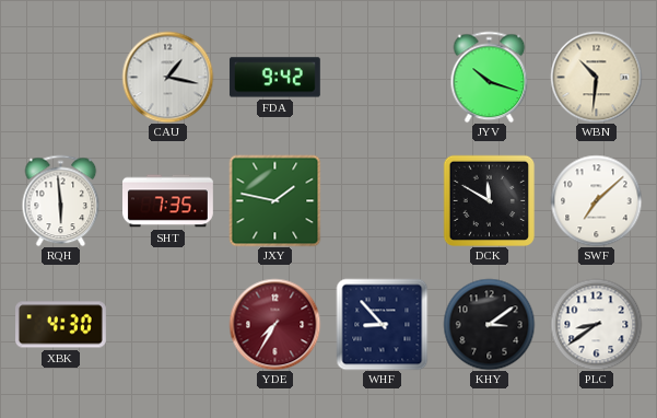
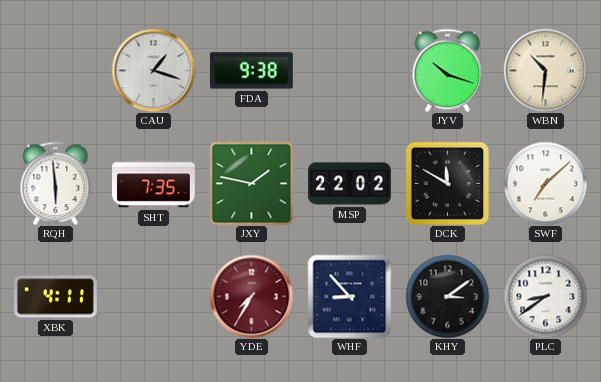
CAU: 1:17 -> 1:18 (153, 70)
FDA: 9:42 -> 9:38 (251, 71)
MSP: none -> 22:02 (350, 184)
XBK: 4:30 -> 4:11 (56, 297)
